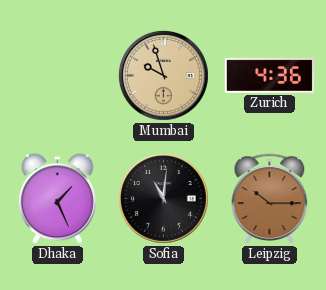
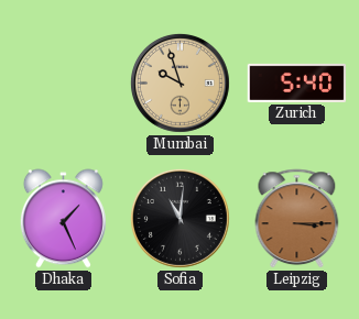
Zurich: 4:36 -> 5:40 (297, 82)
Leipzig: 10:15 -> 3:15 (297, 219)
